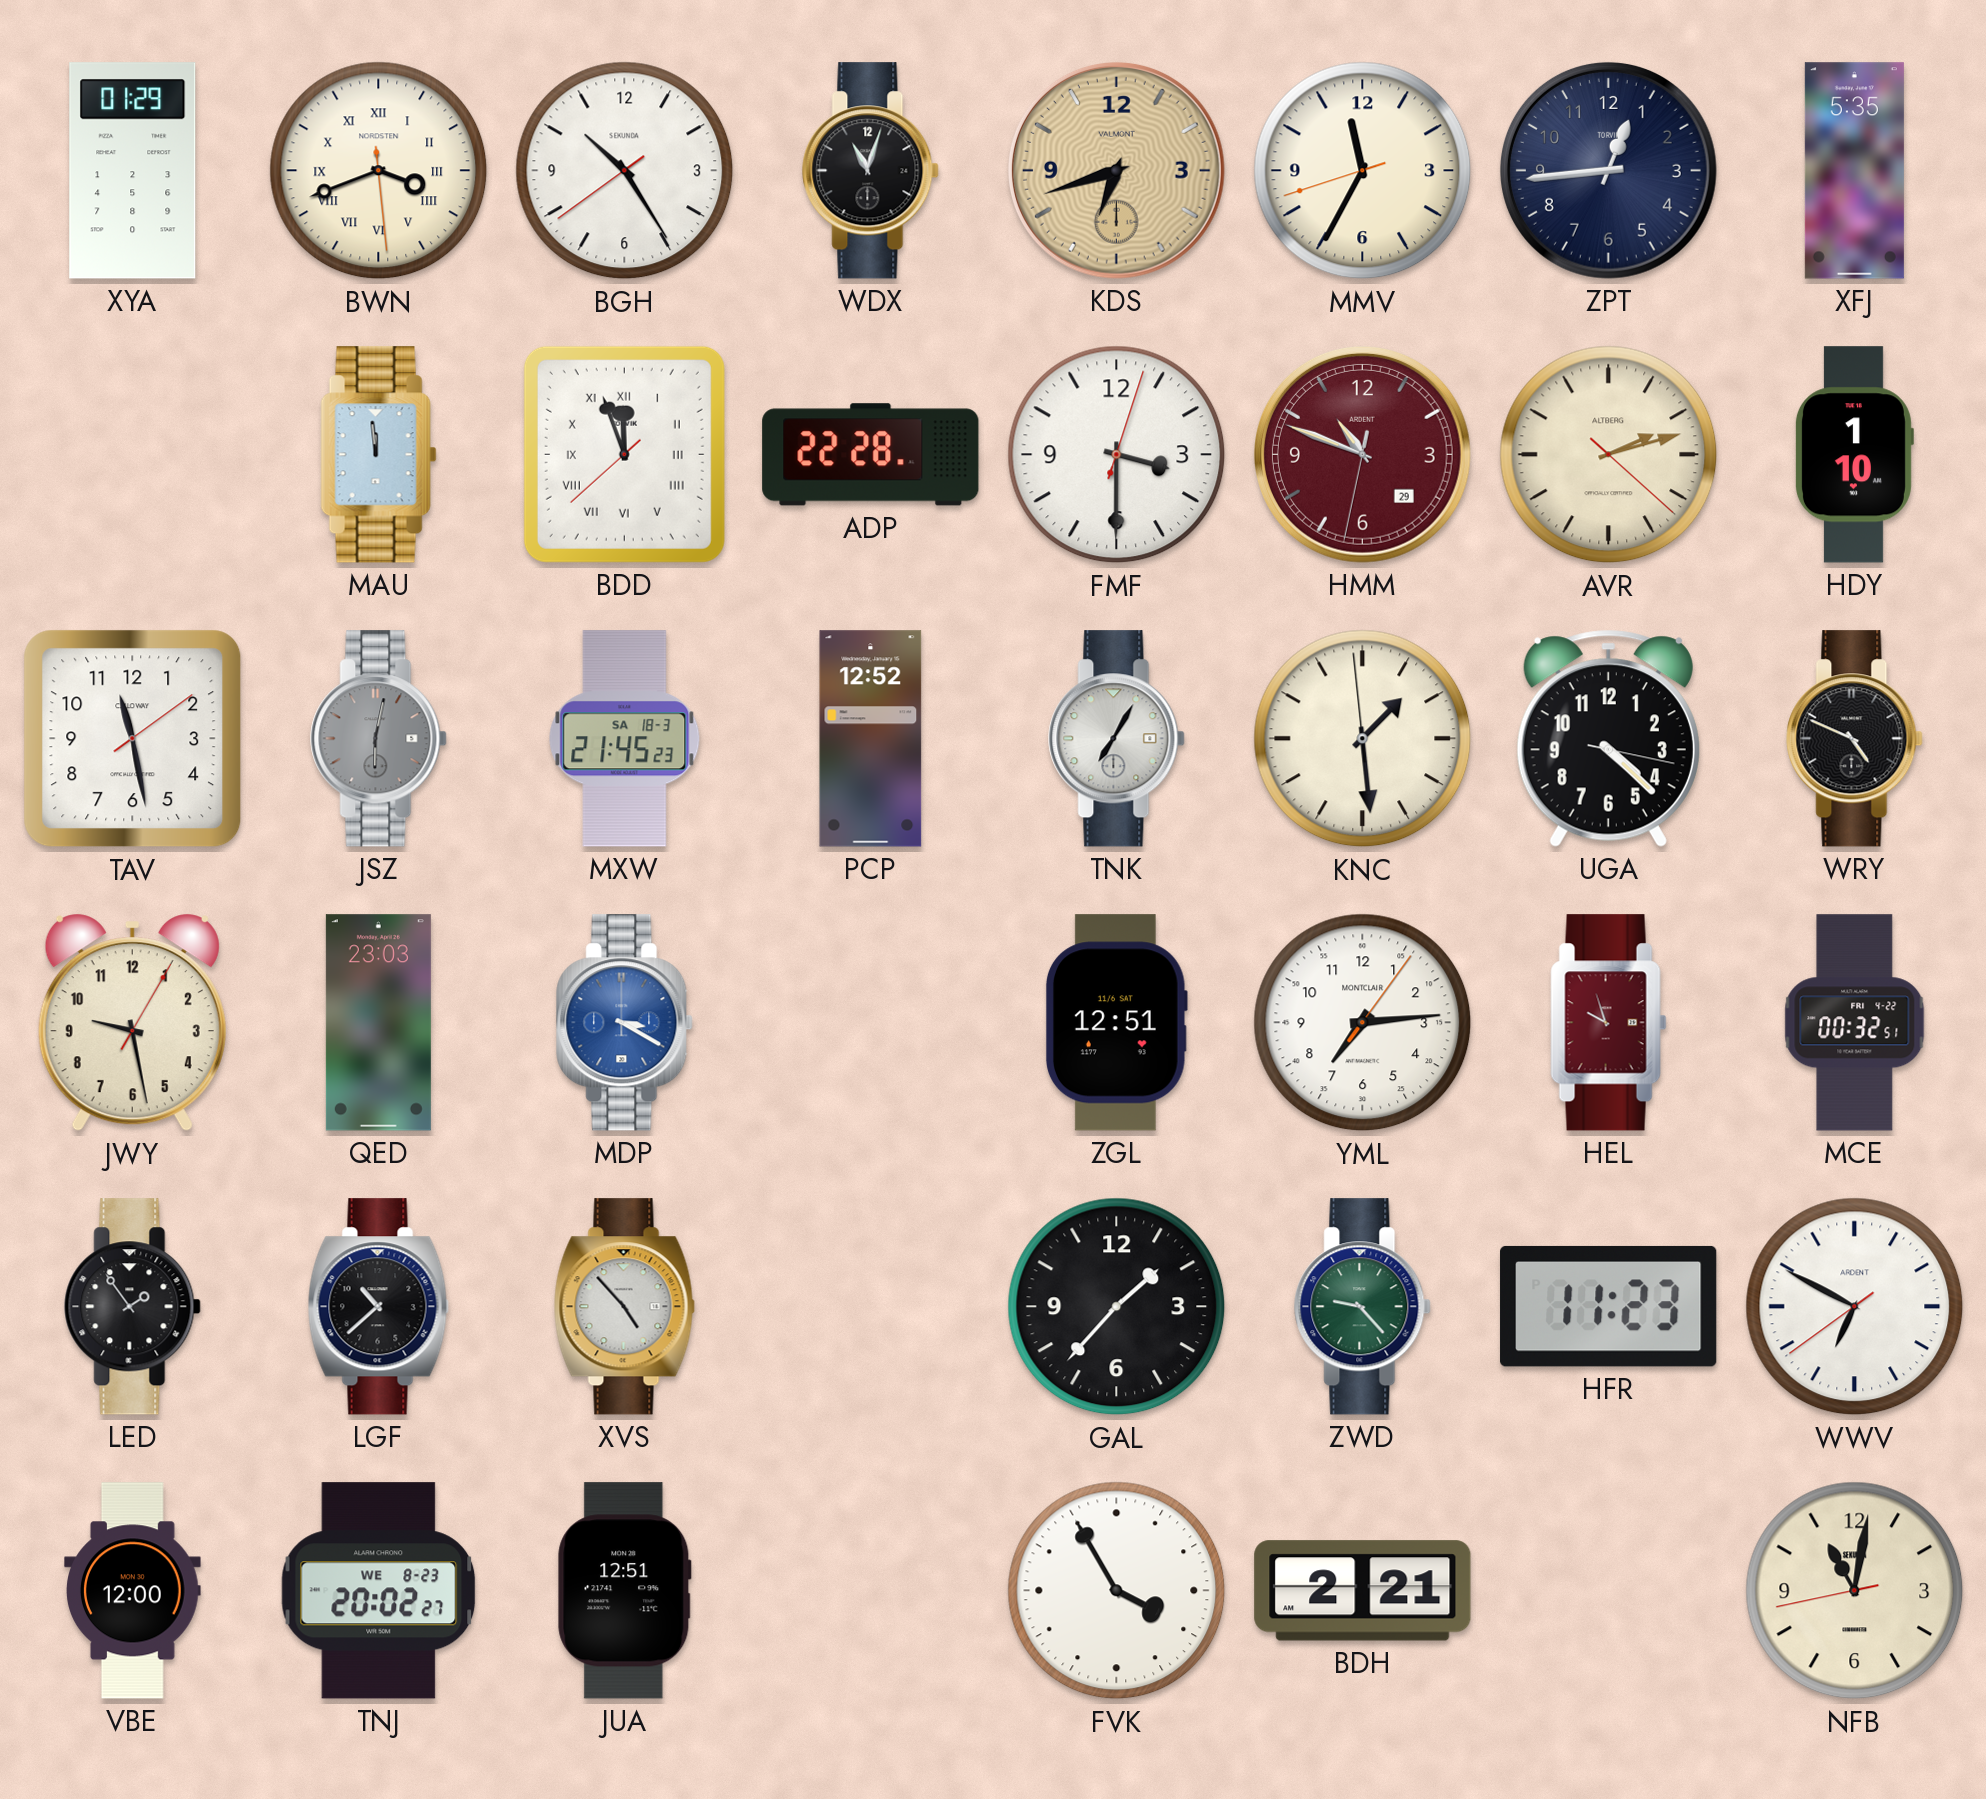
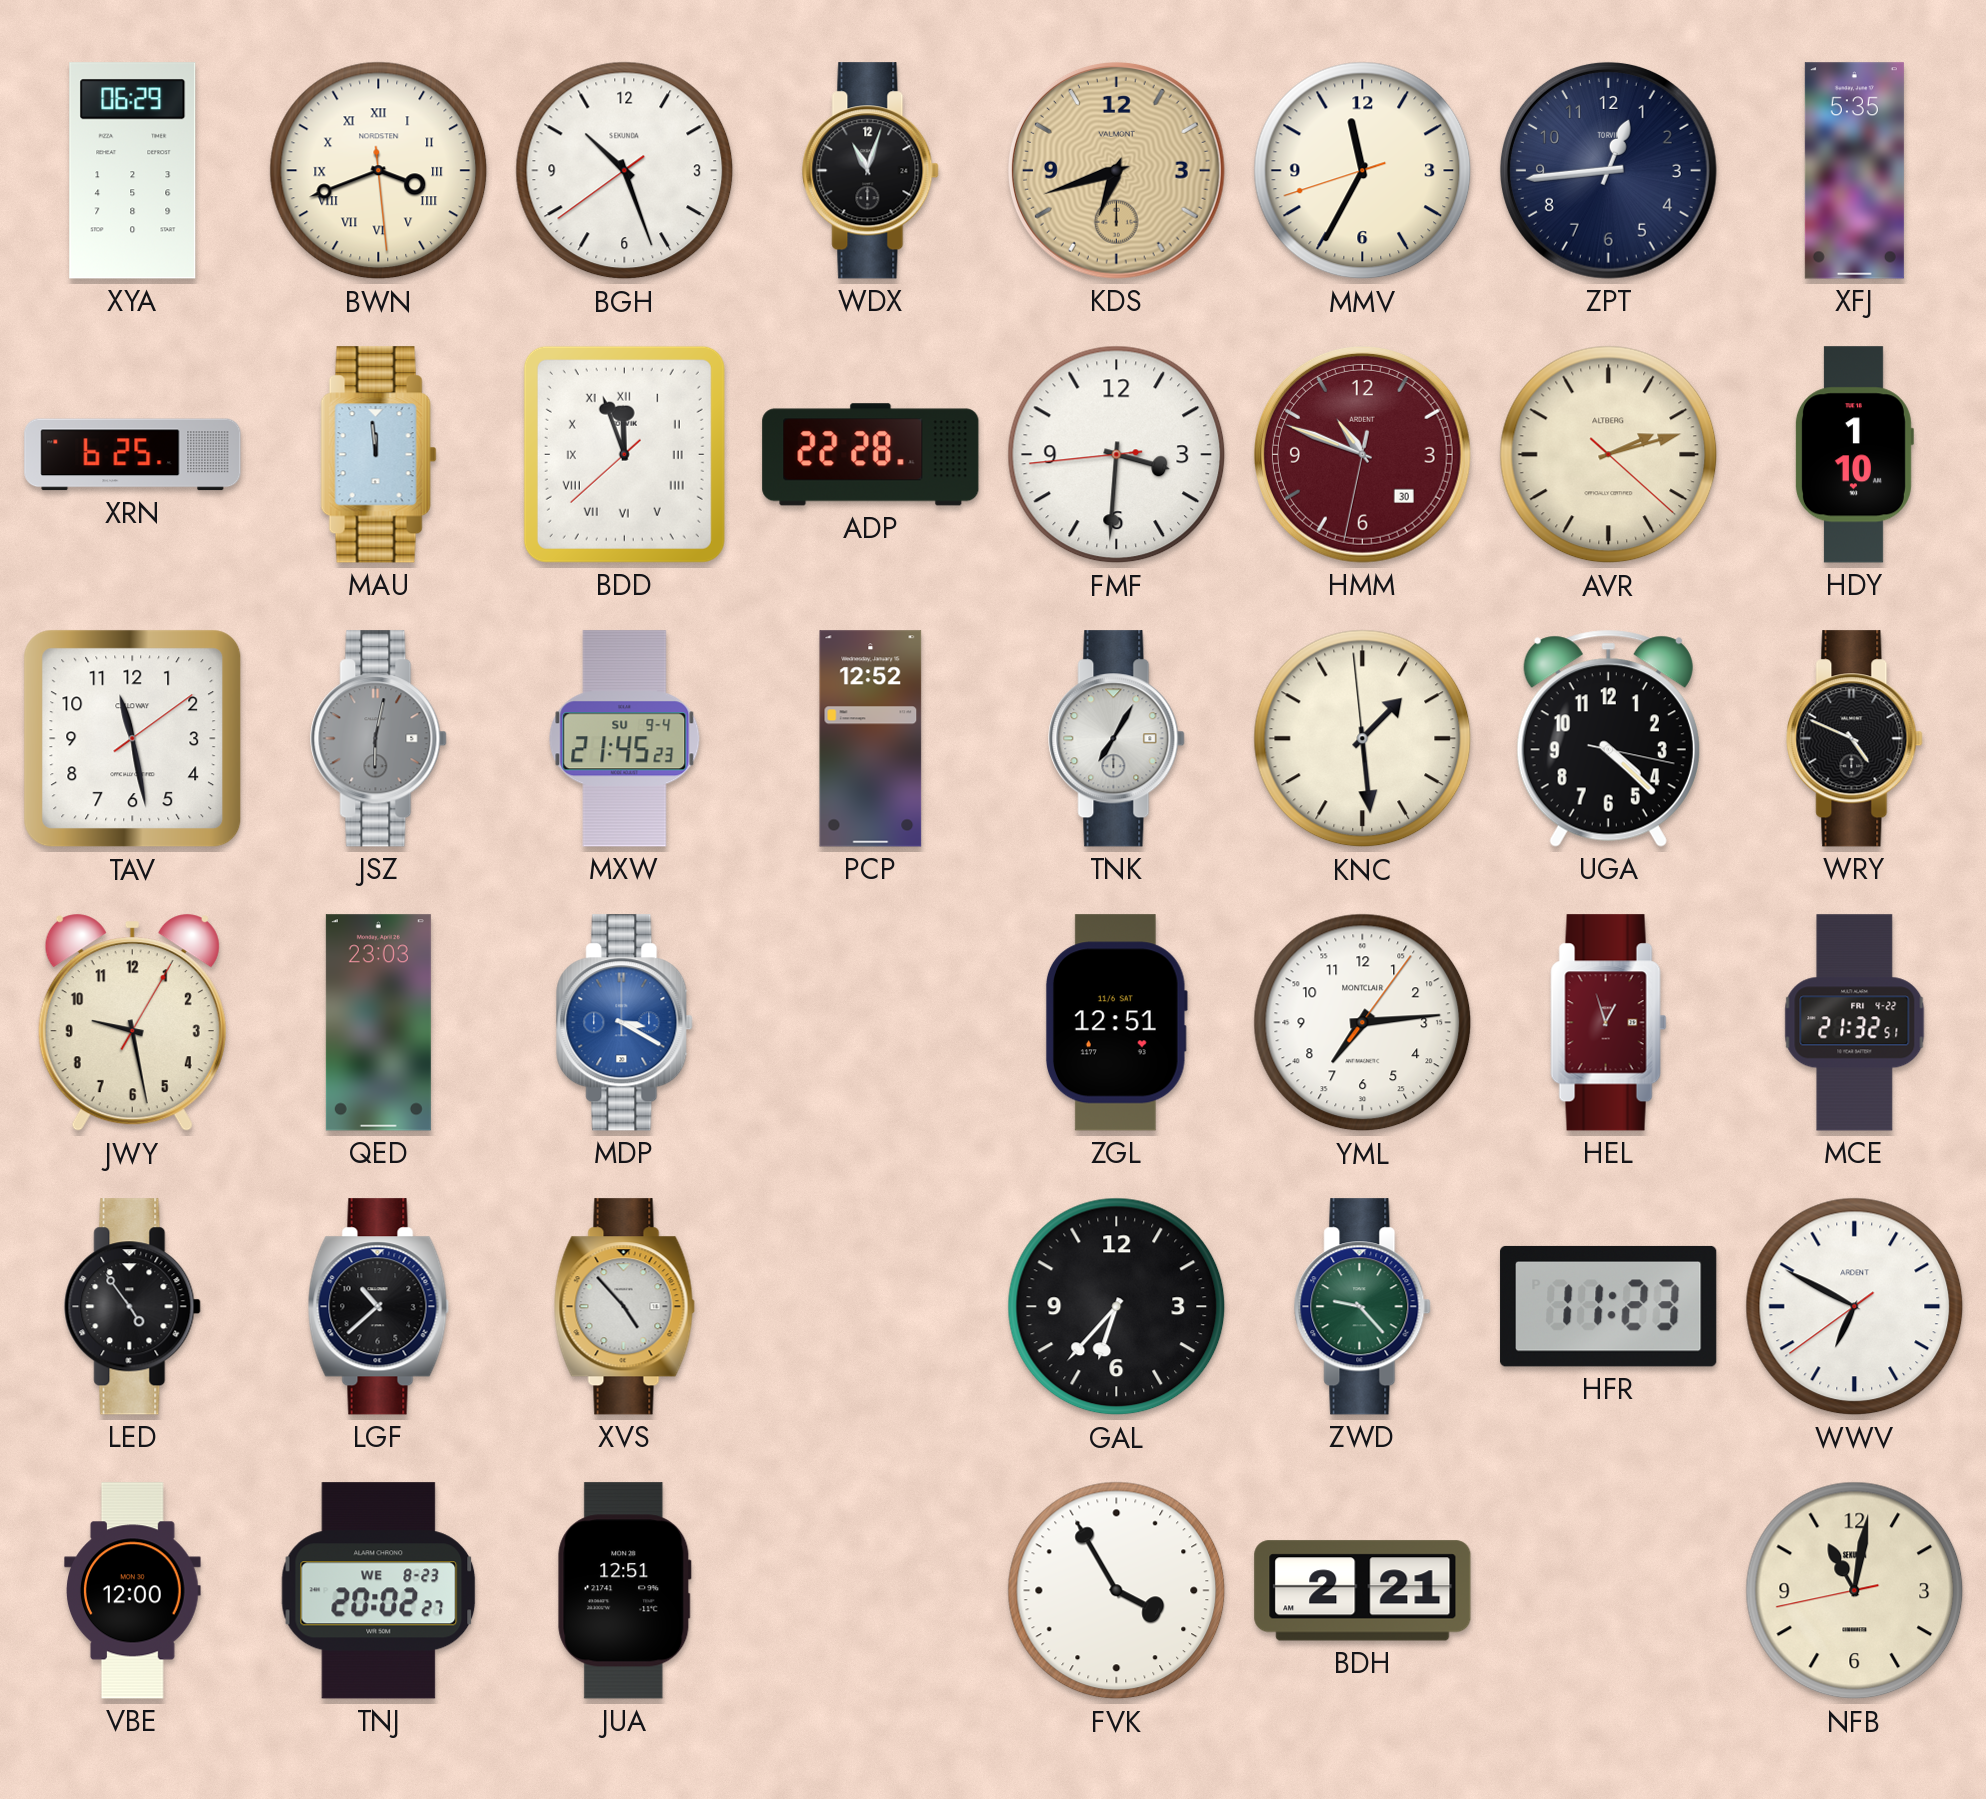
XYA: 01:29 -> 06:29 (133, 171)
BGH: 10:24 -> 10:26 (625, 171)
XRN: none -> 6:25 (133, 455)
FMF: 3:30:03 -> 3:30:44 (1117, 455)
HMM date: 29 -> 30 (1362, 454)
MXW date: SA 18-3 -> SU 9-4 (625, 739)
HEL: 9:57 -> 12:57 (1609, 1023)
MCE: 00:32 -> 21:32 (1855, 1023)
LED: 1:54 -> 4:54 (133, 1307)
GAL: 1:37 -> 6:37 (1117, 1307)
